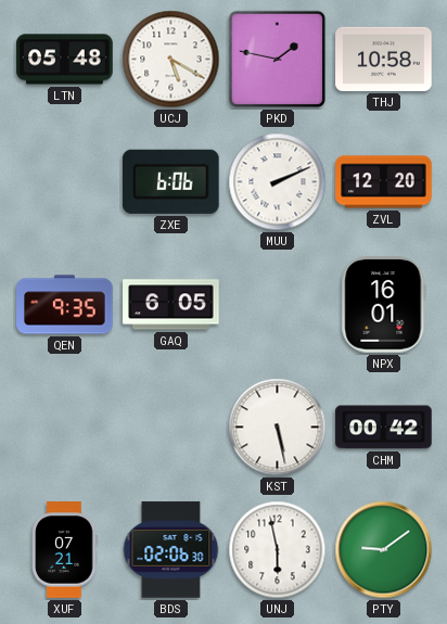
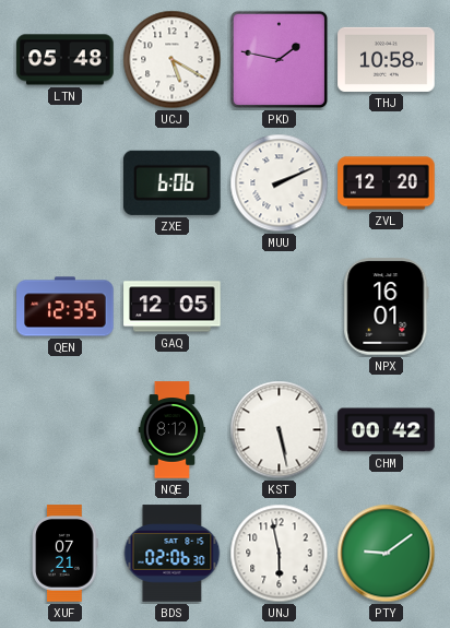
QEN: 9:35 -> 12:35 (66, 307)
GAQ: 6:05 -> 12:05 (173, 307)
NQE: none -> 8:12 (173, 430)
